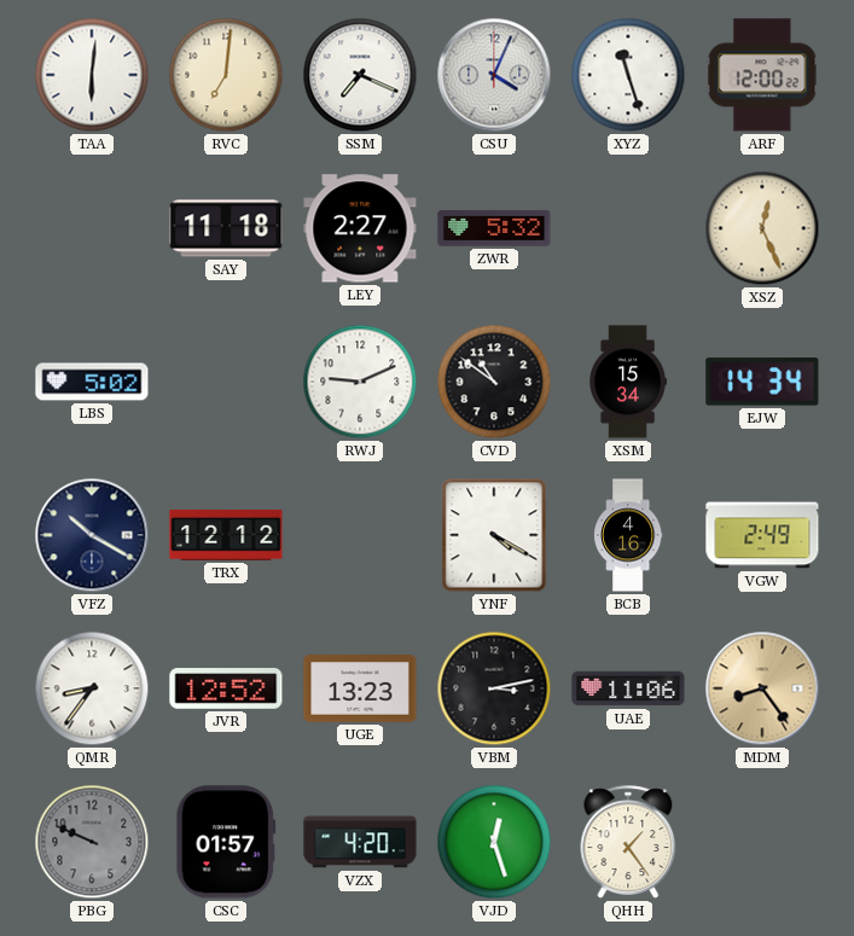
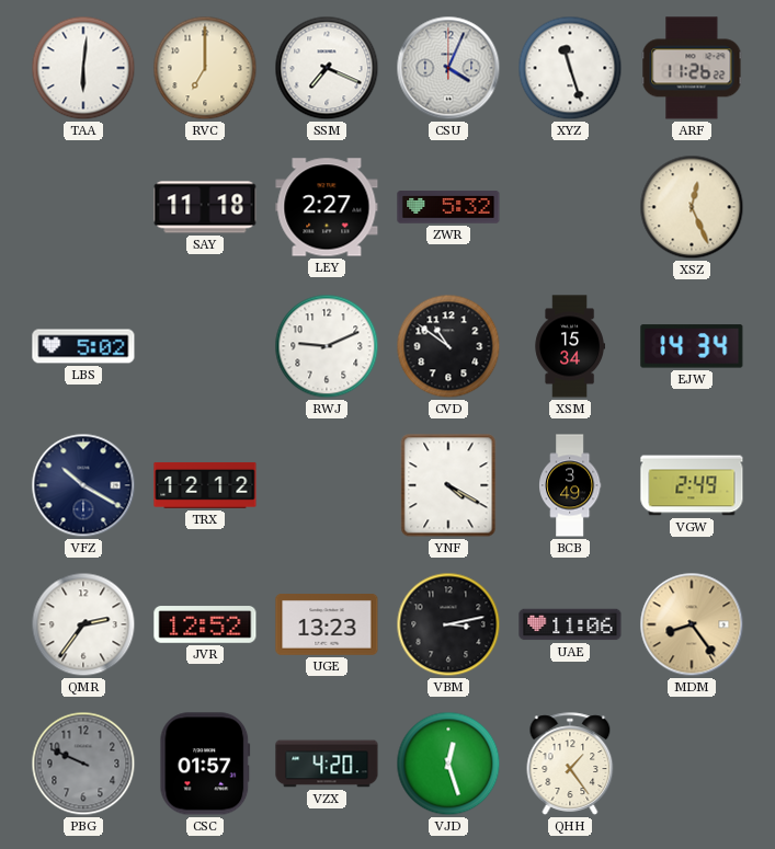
RVC: 7:01 -> 7:00 (205, 68)
ARF: 12:00 -> 11:26 (692, 68)
BCB: 4:16 -> 3:49 (570, 485)
QMR: 8:36 -> 2:36 (83, 624)
